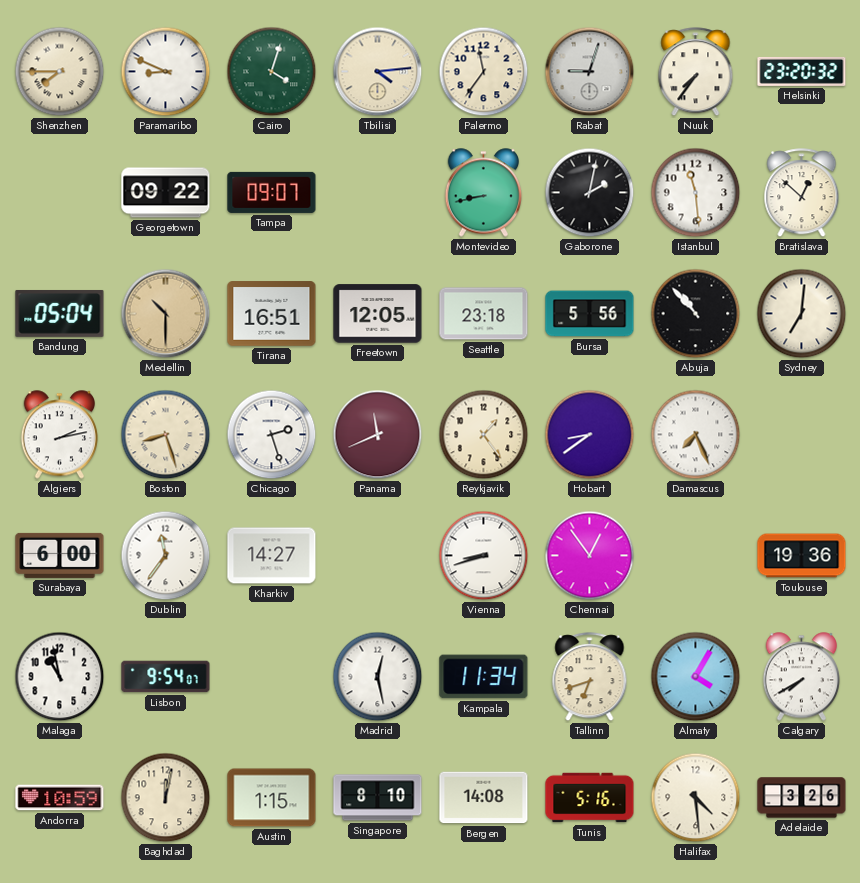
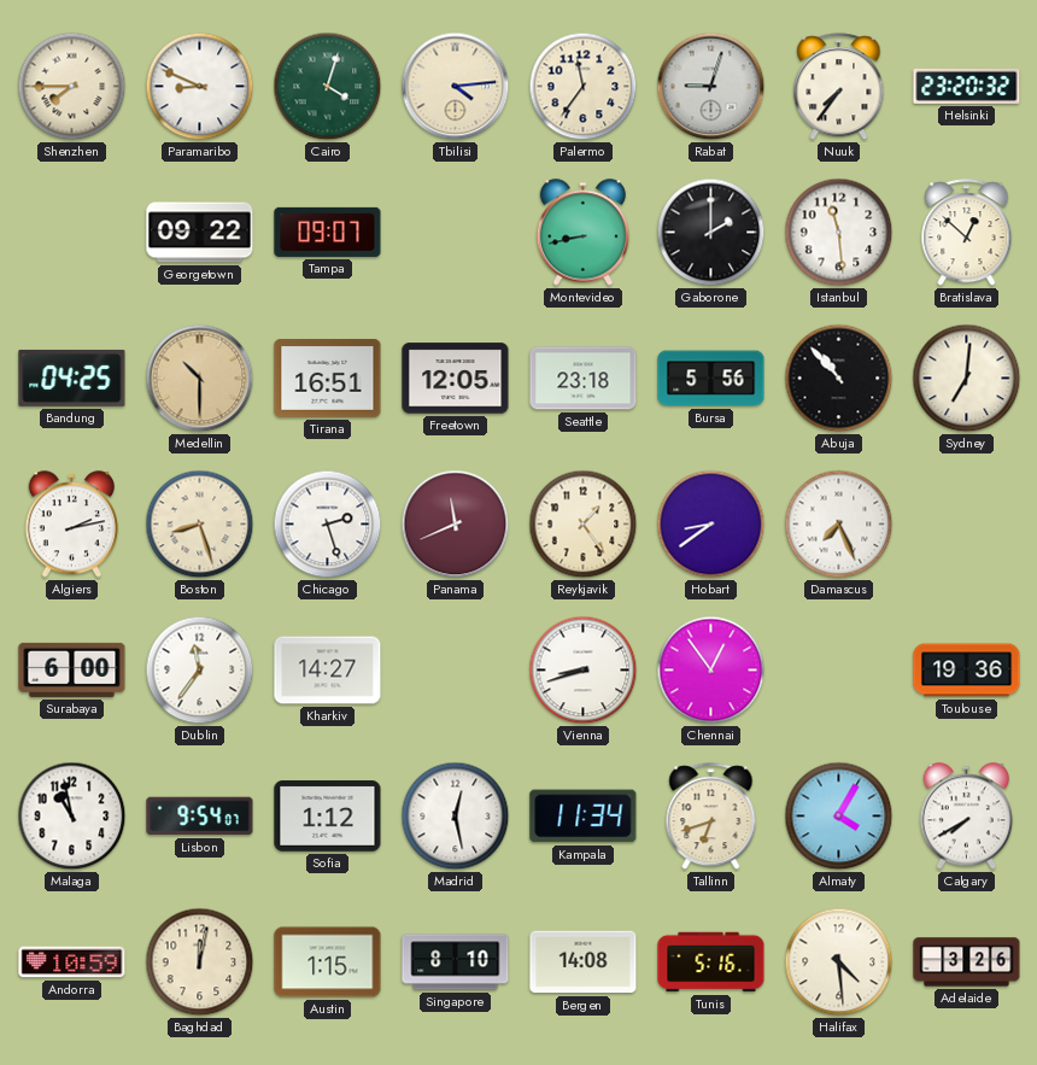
Gaborone: 2:02 -> 2:00 (711, 233)
Bandung: 05:04 -> 04:25 (72, 379)
Sofia: none -> 1:12 (328, 817)
